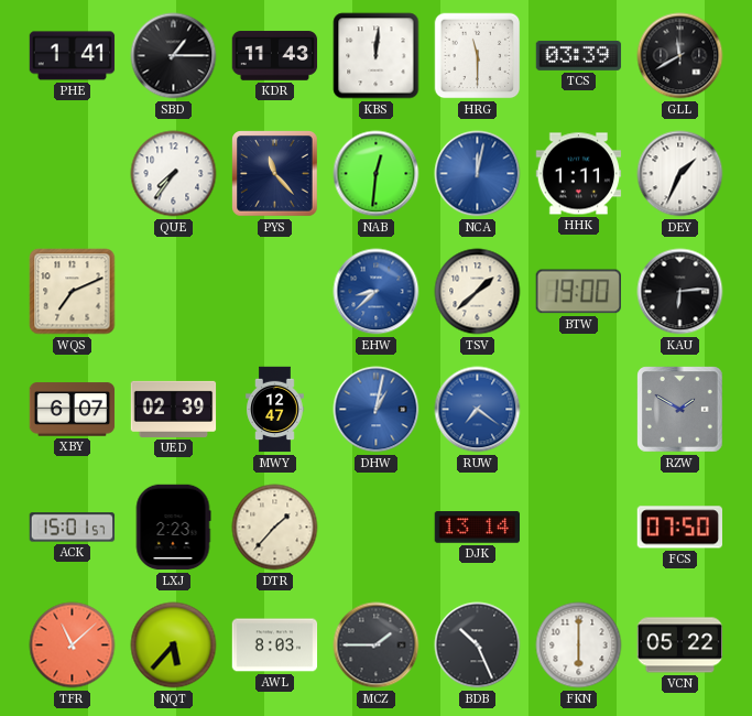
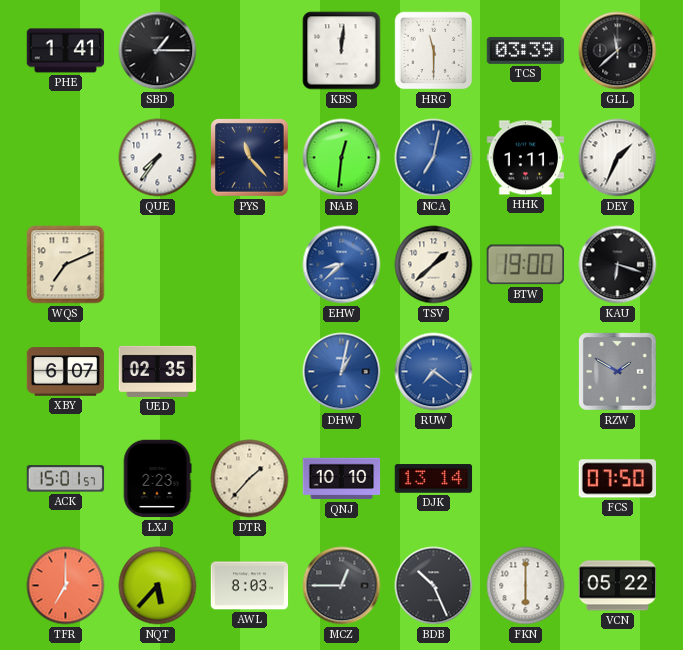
KDR: 11:43 -> none (275, 56)
GLL: 11:40 -> 11:38 (618, 51)
NCA: 12:02 -> 7:02 (434, 158)
KAU: 6:14 -> 6:18 (618, 265)
UED: 02:39 -> 02:35 (158, 371)
MWY: 12:47 -> none (275, 410)
QNJ: none -> 10:10 (342, 479)
TFR: 11:08 -> 7:00 (66, 586)
MCZ: 1:45 -> 12:45 (342, 586)
